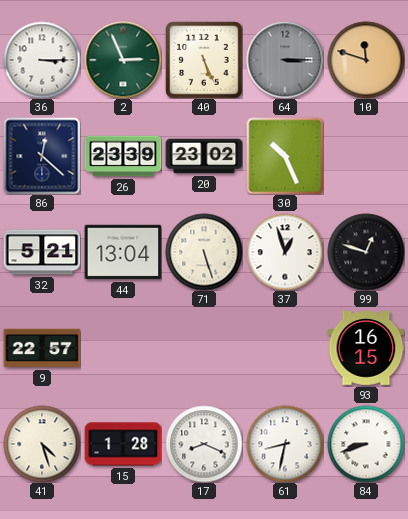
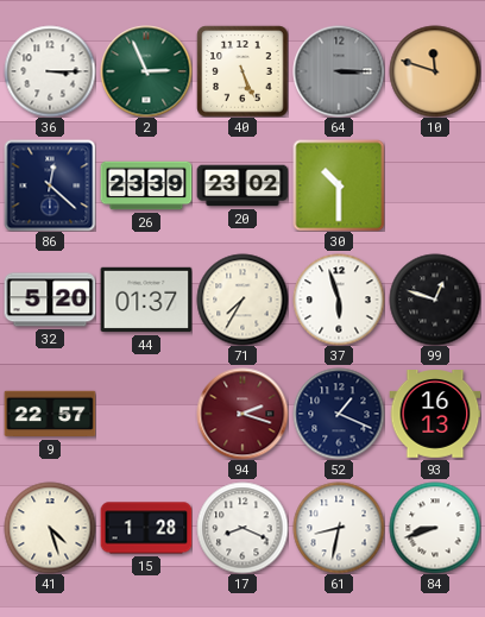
30: 10:26 -> 10:30 (339, 185)
32: 5:21 -> 5:20 (50, 300)
44: 13:04 -> 01:37 (146, 300)
71: 5:27 -> 7:35 (242, 300)
37: 12:57 -> 5:57 (339, 300)
94: none -> 2:18 (242, 414)
52: none -> 1:19 (339, 414)
93: 16:15 -> 16:13 (435, 415)
